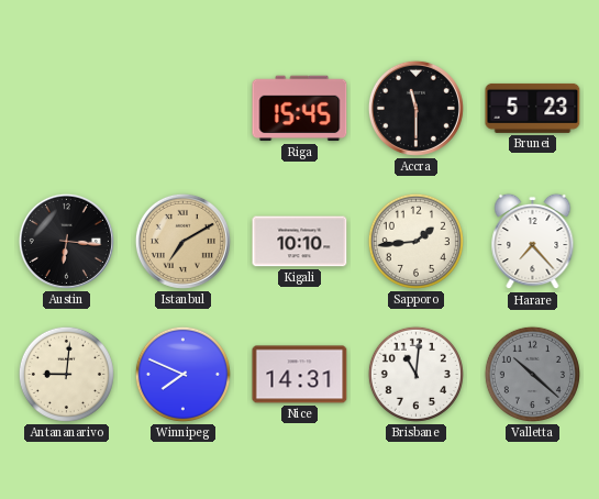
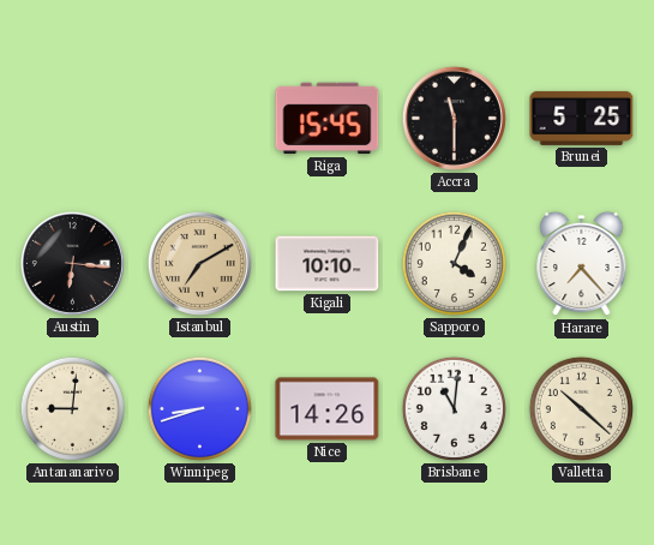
Brunei: 5:23 -> 5:25 (582, 118)
Sapporo: 1:44 -> 4:04 (454, 263)
Winnipeg: 7:49 -> 8:42 (199, 408)
Nice: 14:31 -> 14:26 (328, 409)
Valletta dial: grey -> cream (581, 408)
